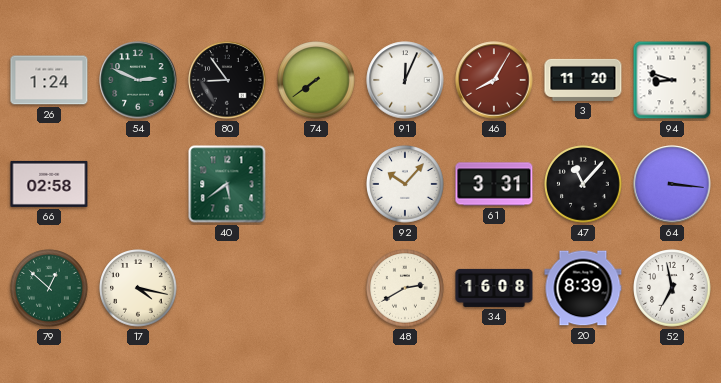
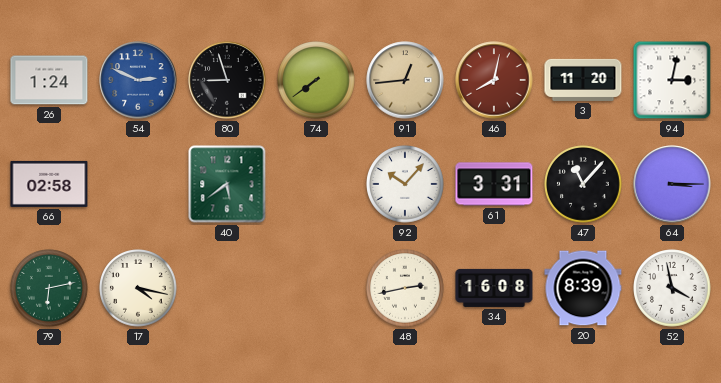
54 dial: green -> blue (138, 80)
80: 8:54 -> 8:57 (227, 80)
91: 12:04 -> 12:44 (405, 80)
91 dial: white -> champagne (405, 80)
46: 8:05 -> 8:02 (494, 80)
94: 8:48 -> 3:02 (672, 80)
64: 3:16 -> 3:15 (672, 184)
79: 12:52 -> 6:13 (49, 288)
48: 2:40 -> 2:43 (405, 288)
52: 6:58 -> 3:58 (672, 288)
